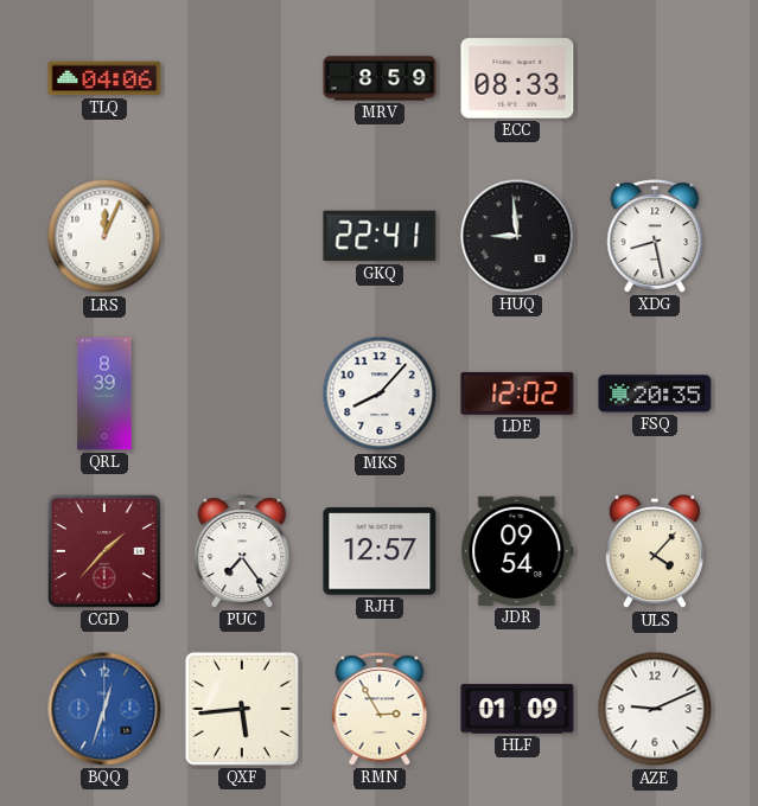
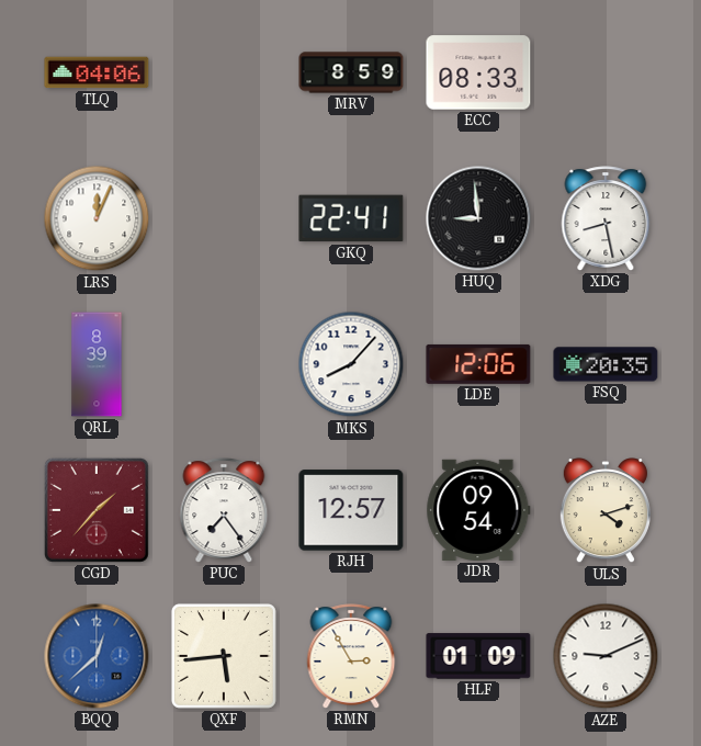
LDE: 12:02 -> 12:06 (478, 364)
ULS: 4:07 -> 4:12 (606, 511)
BQQ: 12:33 -> 12:38 (97, 656)
